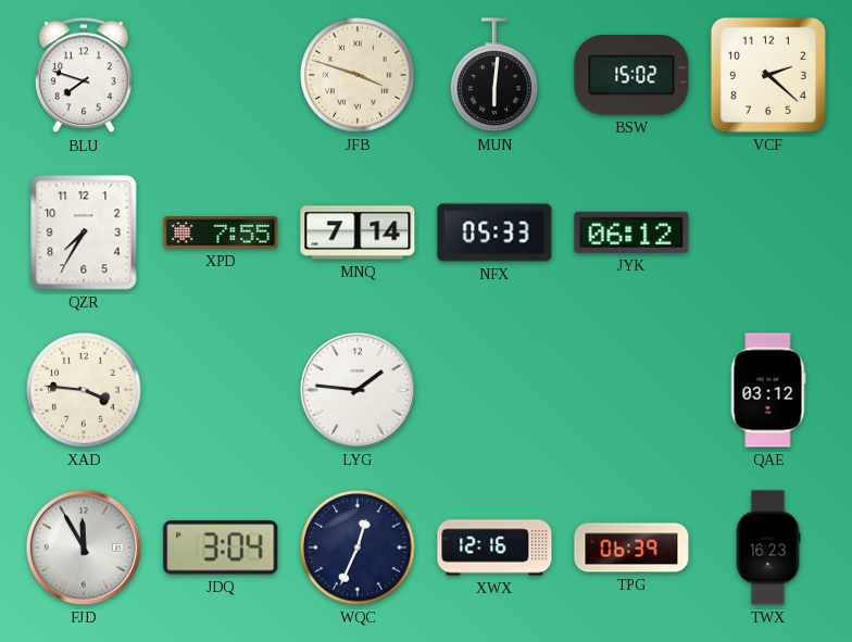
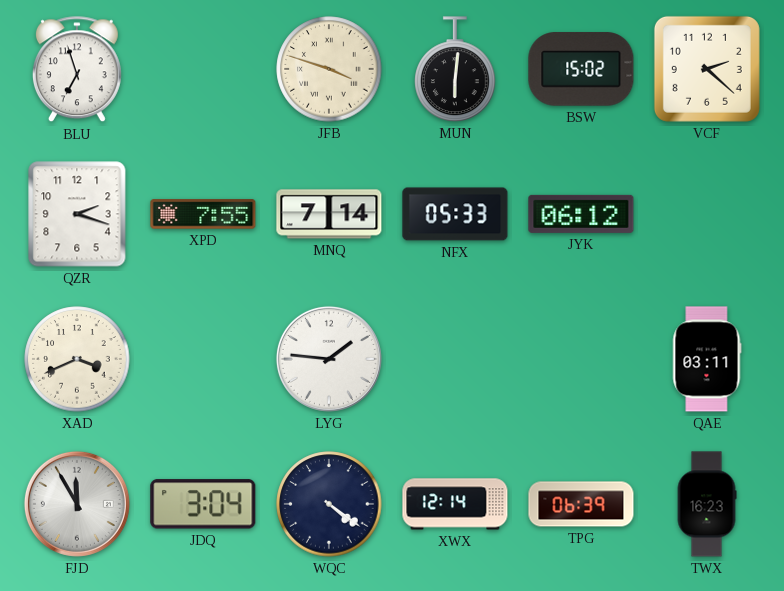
BLU: 7:48 -> 6:57 (77, 70)
QZR: 7:35 -> 2:18 (77, 214)
XAD: 3:46 -> 3:41 (77, 359)
QAE: 03:12 -> 03:11 (707, 359)
WQC: 12:34 -> 4:21 (329, 504)
XWX: 12:16 -> 12:14 (455, 504)
